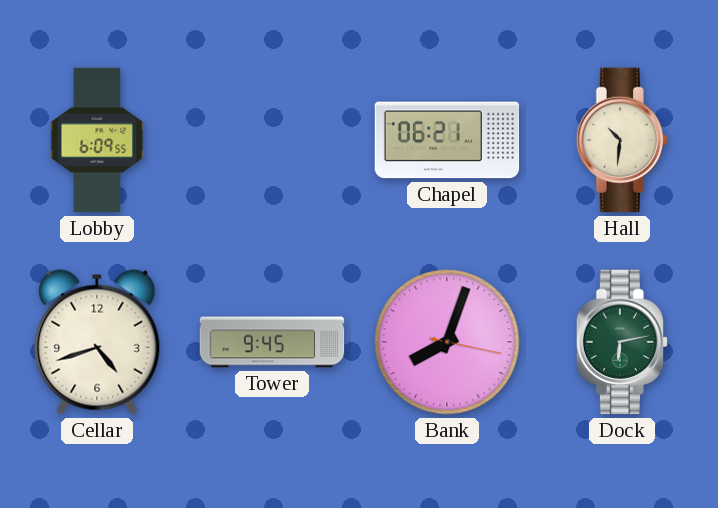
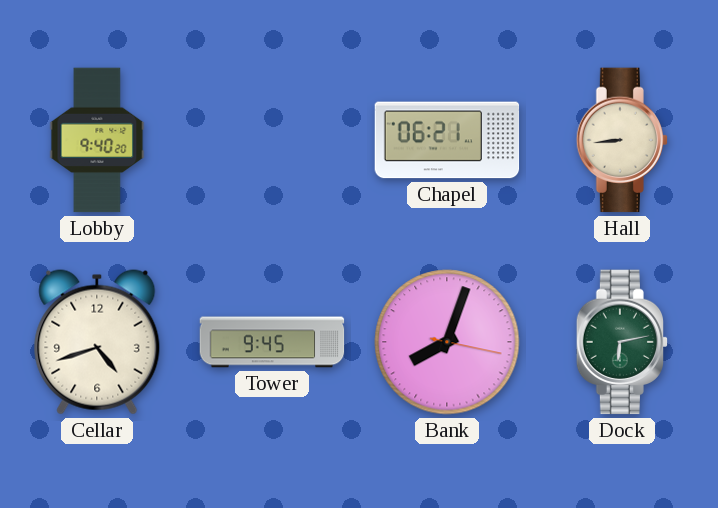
Lobby: 6:09 -> 9:40 (97, 140)
Hall: 10:31 -> 8:44 (621, 140)
